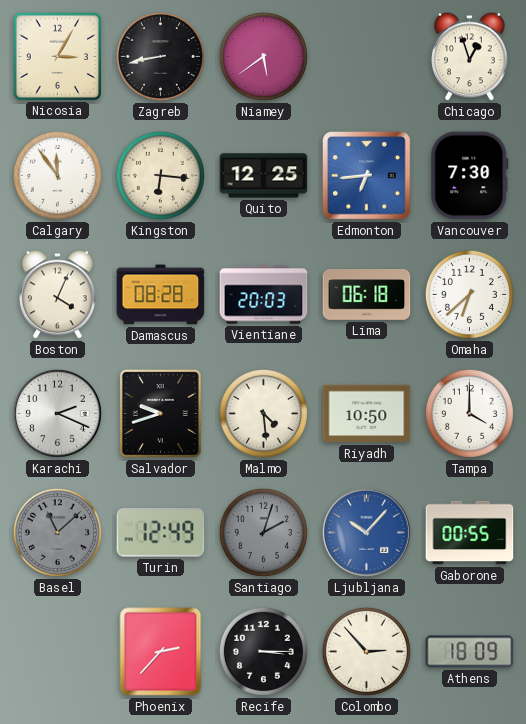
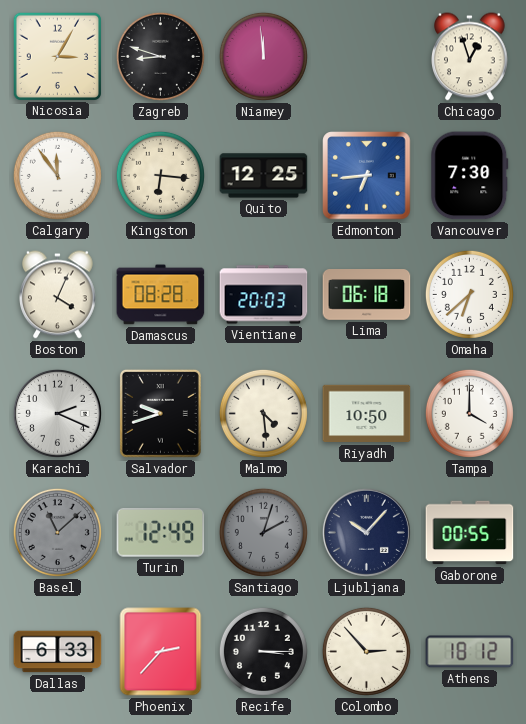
Zagreb: 8:43 -> 8:48 (160, 56)
Niamey: 5:39 -> 11:59 (263, 56)
Ljubljana dial: blue -> navy (366, 532)
Dallas: none -> 6:33 (58, 652)
Athens: 18:09 -> 18:12 (470, 652)
